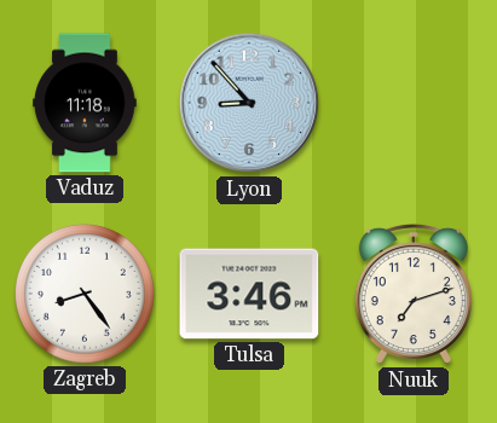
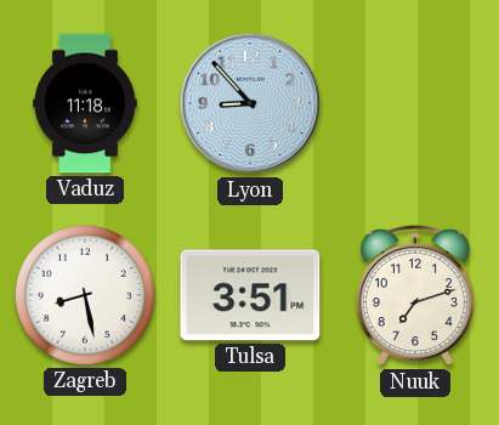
Zagreb: 8:24 -> 8:28 (85, 295)
Tulsa: 3:46 -> 3:51 (250, 295)
